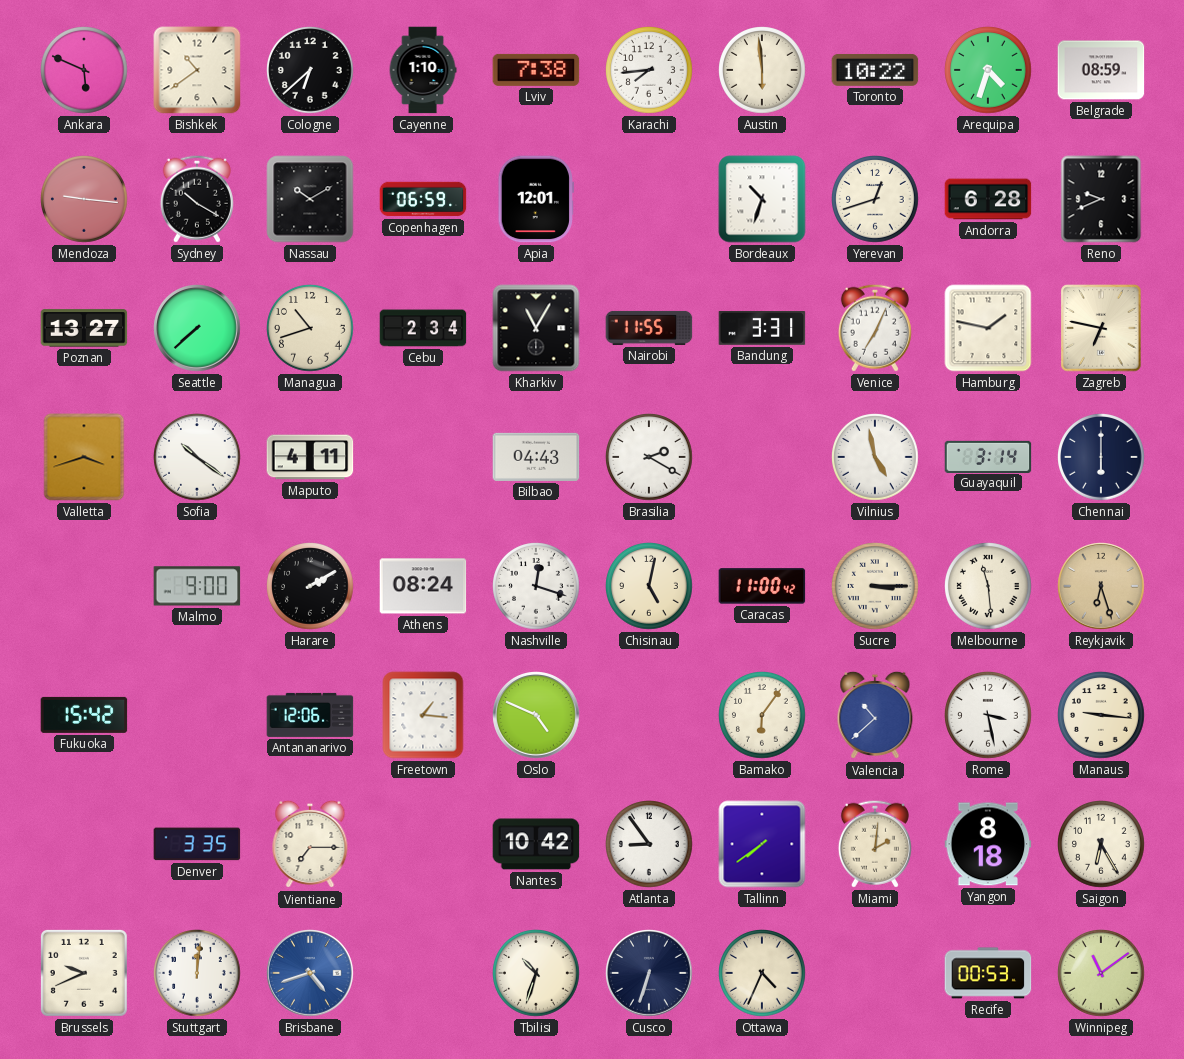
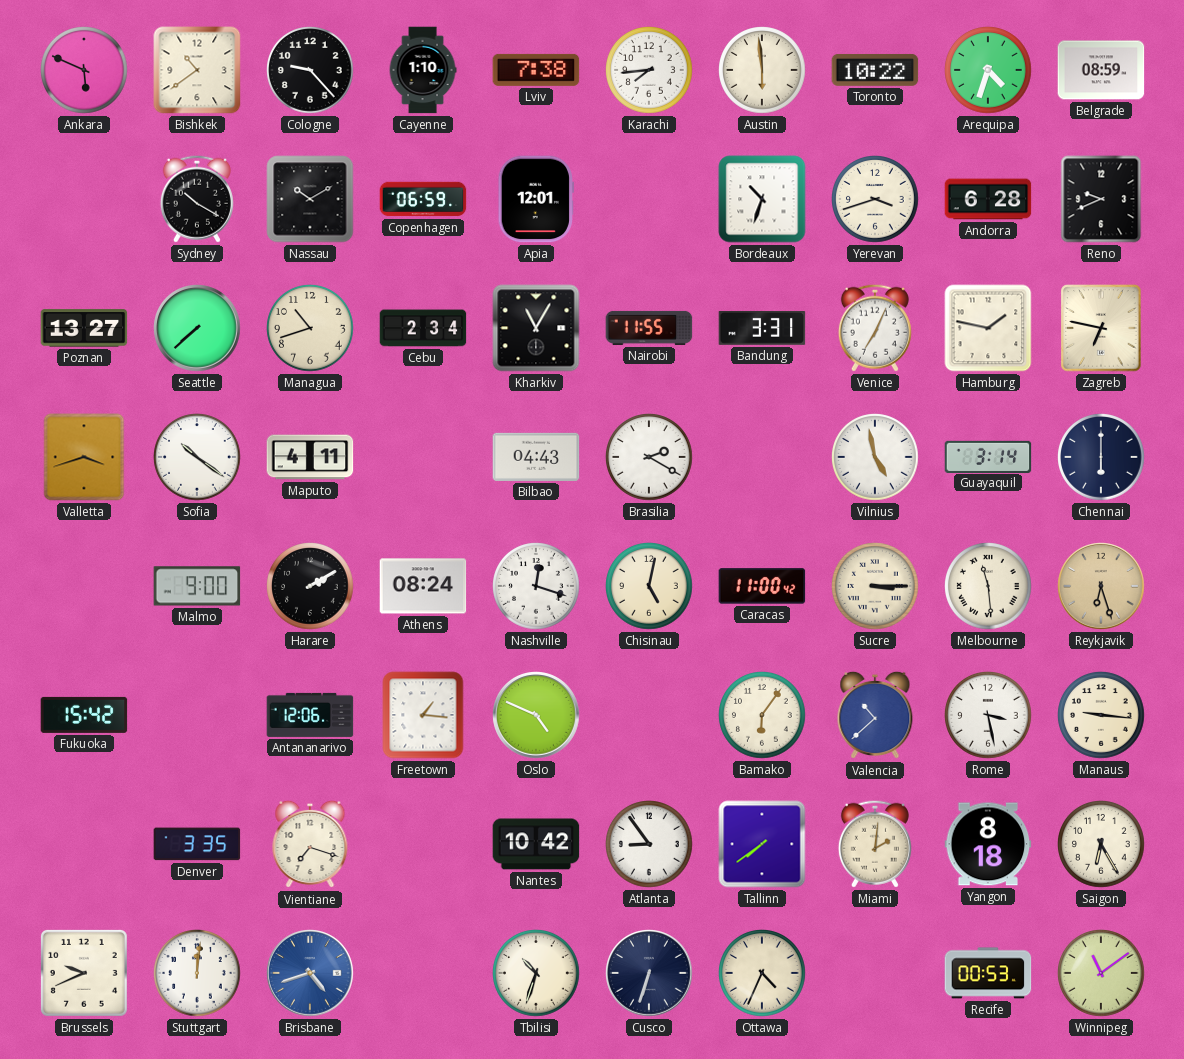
Cologne: 6:38 -> 9:23 (311, 71)
Mendoza: 9:16 -> none (85, 200)
Yerevan: 12:42 -> 3:42 (876, 200)
Vientiane: 7:15 -> 7:18 (310, 844)
